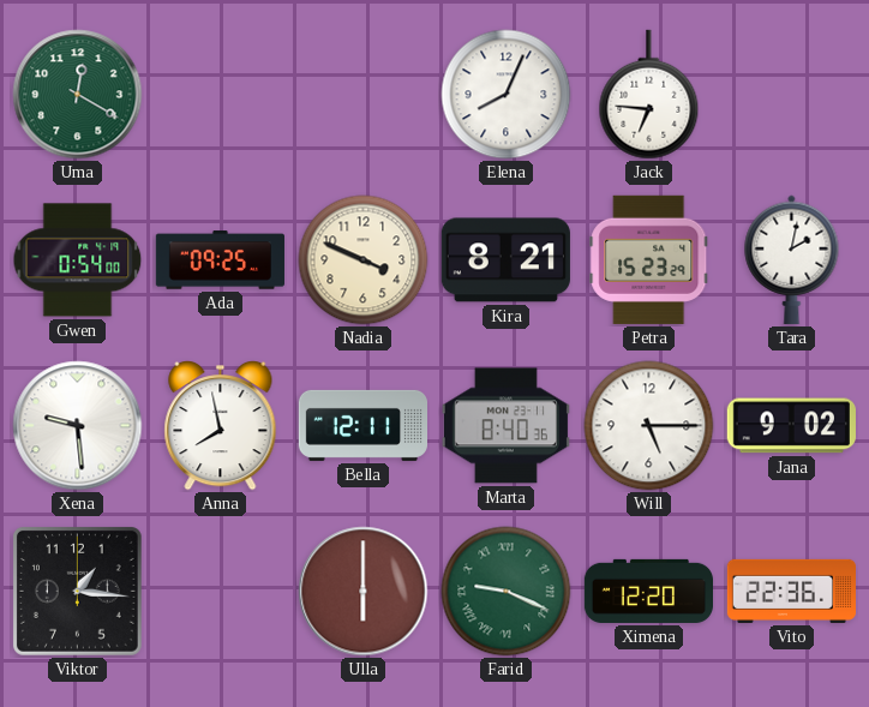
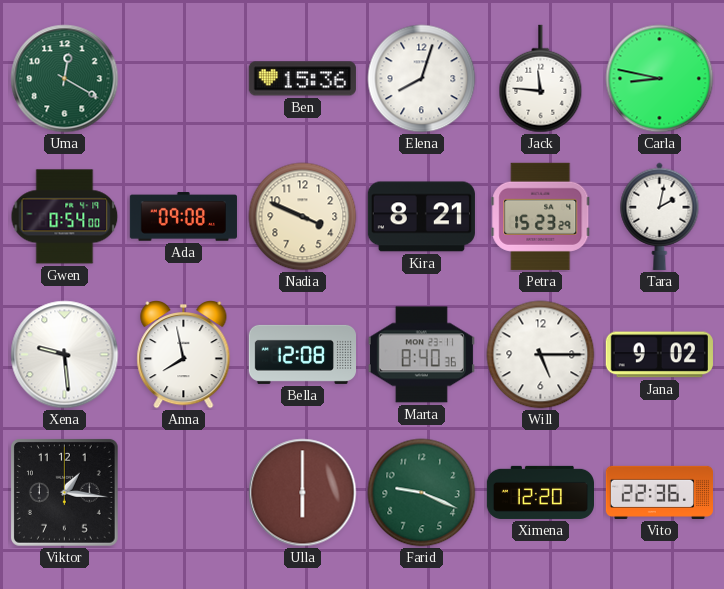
Ben: none -> 15:36 (302, 79)
Elena: 8:04 -> 8:03 (422, 79)
Jack: 6:46 -> 11:46 (541, 79)
Carla: none -> 8:47 (660, 79)
Ada: 09:25 -> 09:08 (183, 217)
Bella: 12:11 -> 12:08 (302, 354)
Farid numerals: Roman -> Arabic (422, 493)
